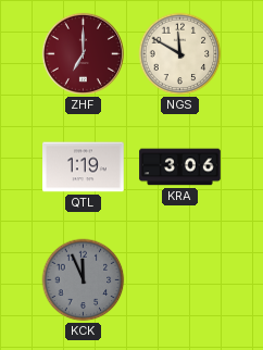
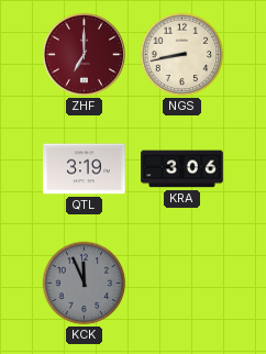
NGS: 11:50 -> 8:43 (182, 55)
QTL: 1:19 -> 3:19 (85, 169)
